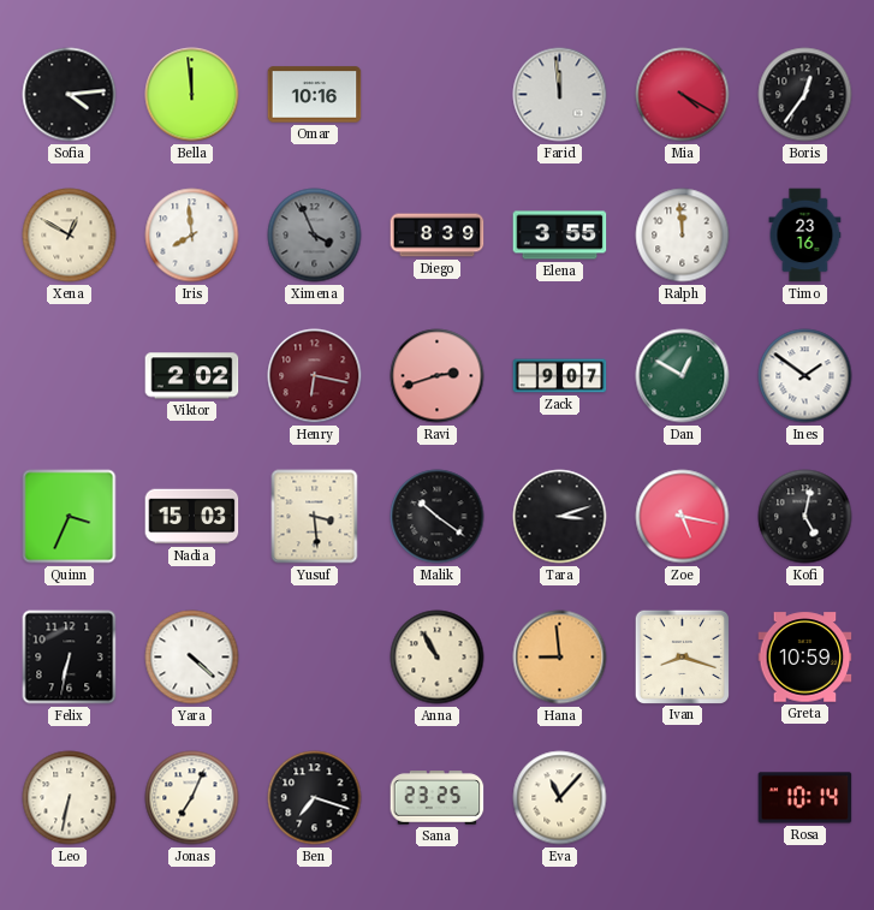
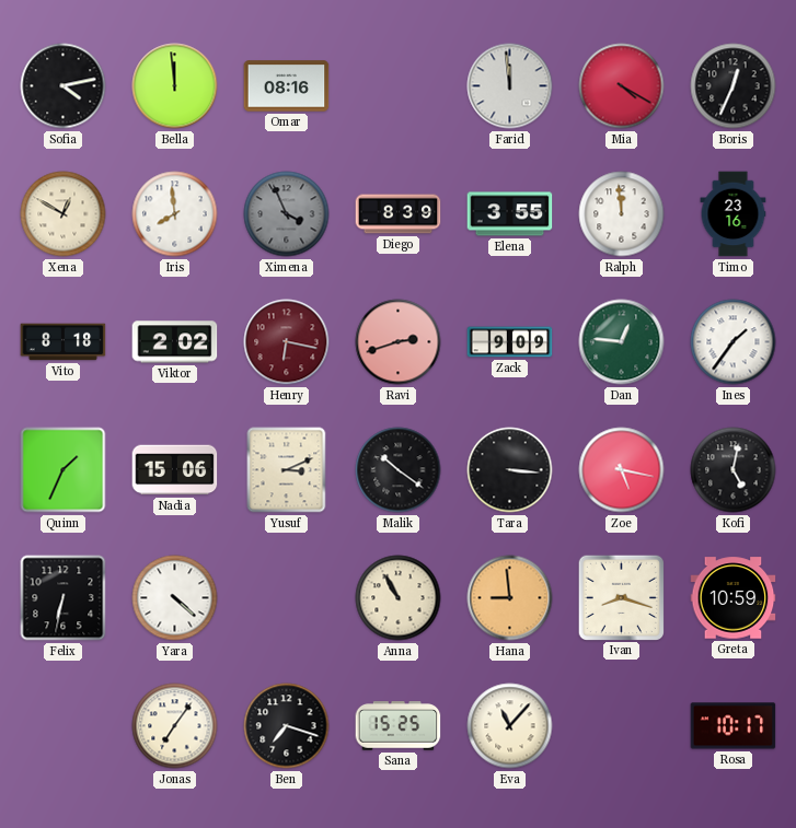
Sofia: 4:14 -> 4:13 (64, 86)
Omar: 10:16 -> 08:16 (287, 86)
Boris: 12:36 -> 12:34 (734, 86)
Vito: none -> 8:18 (64, 342)
Zack: 9:07 -> 9:09 (510, 342)
Dan: 12:50 -> 12:46 (622, 342)
Ines: 1:51 -> 1:36 (734, 342)
Quinn: 3:34 -> 1:34 (64, 470)
Nadia: 15:03 -> 15:06 (175, 470)
Yusuf: 3:29 -> 3:11 (287, 470)
Tara: 3:12 -> 3:16 (510, 470)
Leo: 6:32 -> none (70, 798)
Jonas: 7:04 -> 7:06 (175, 726)
Sana: 23:25 -> 15:25 (399, 726)
Rosa: 10:14 -> 10:17 (734, 726)
